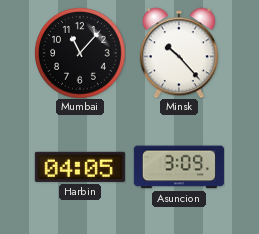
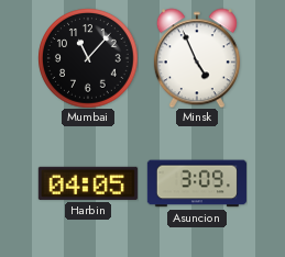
Minsk: 10:23 -> 4:56 (197, 58)
